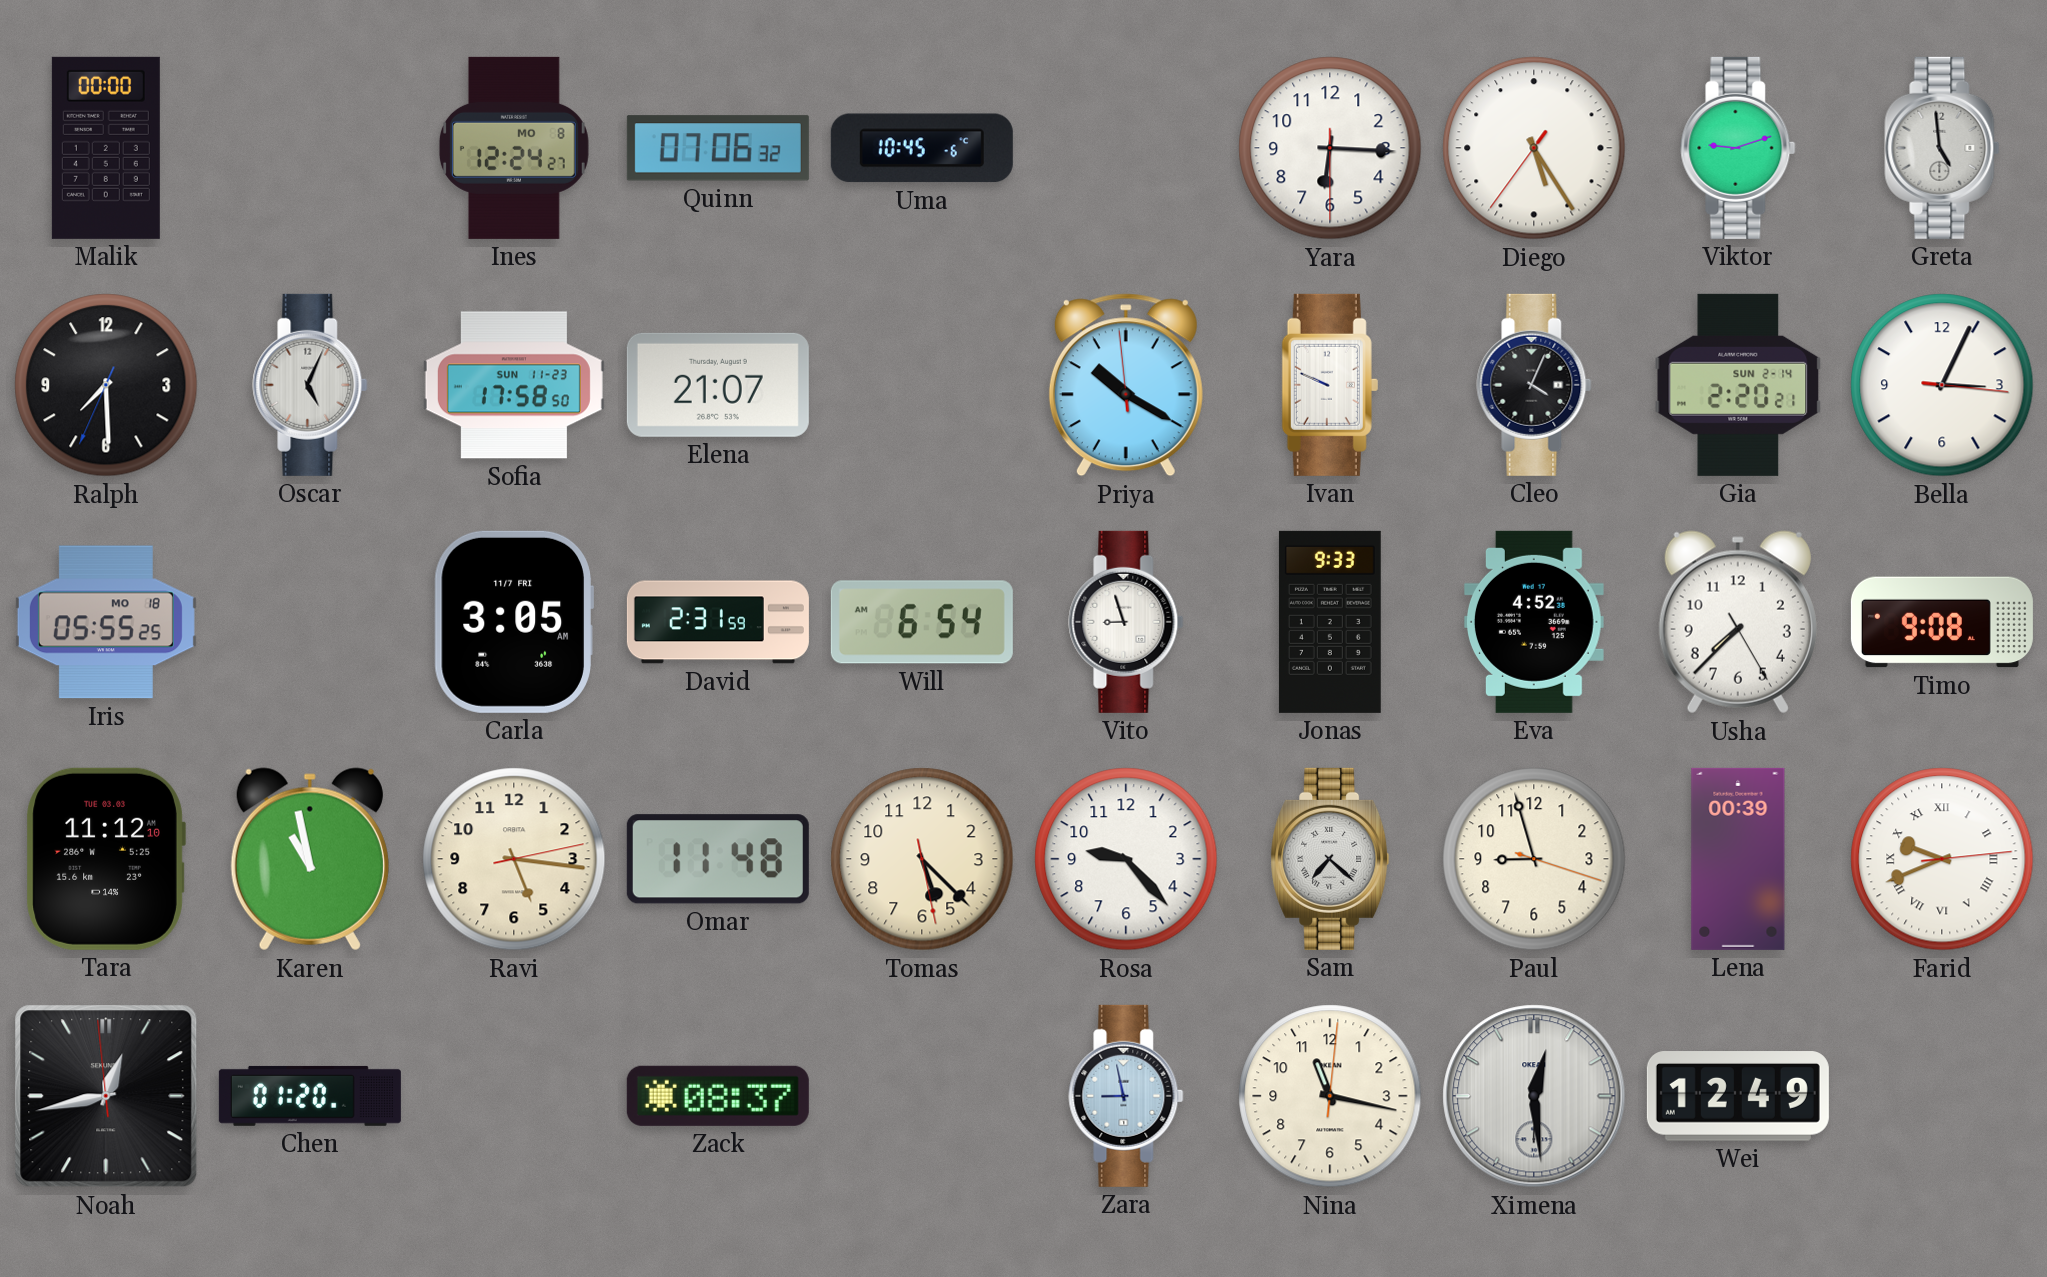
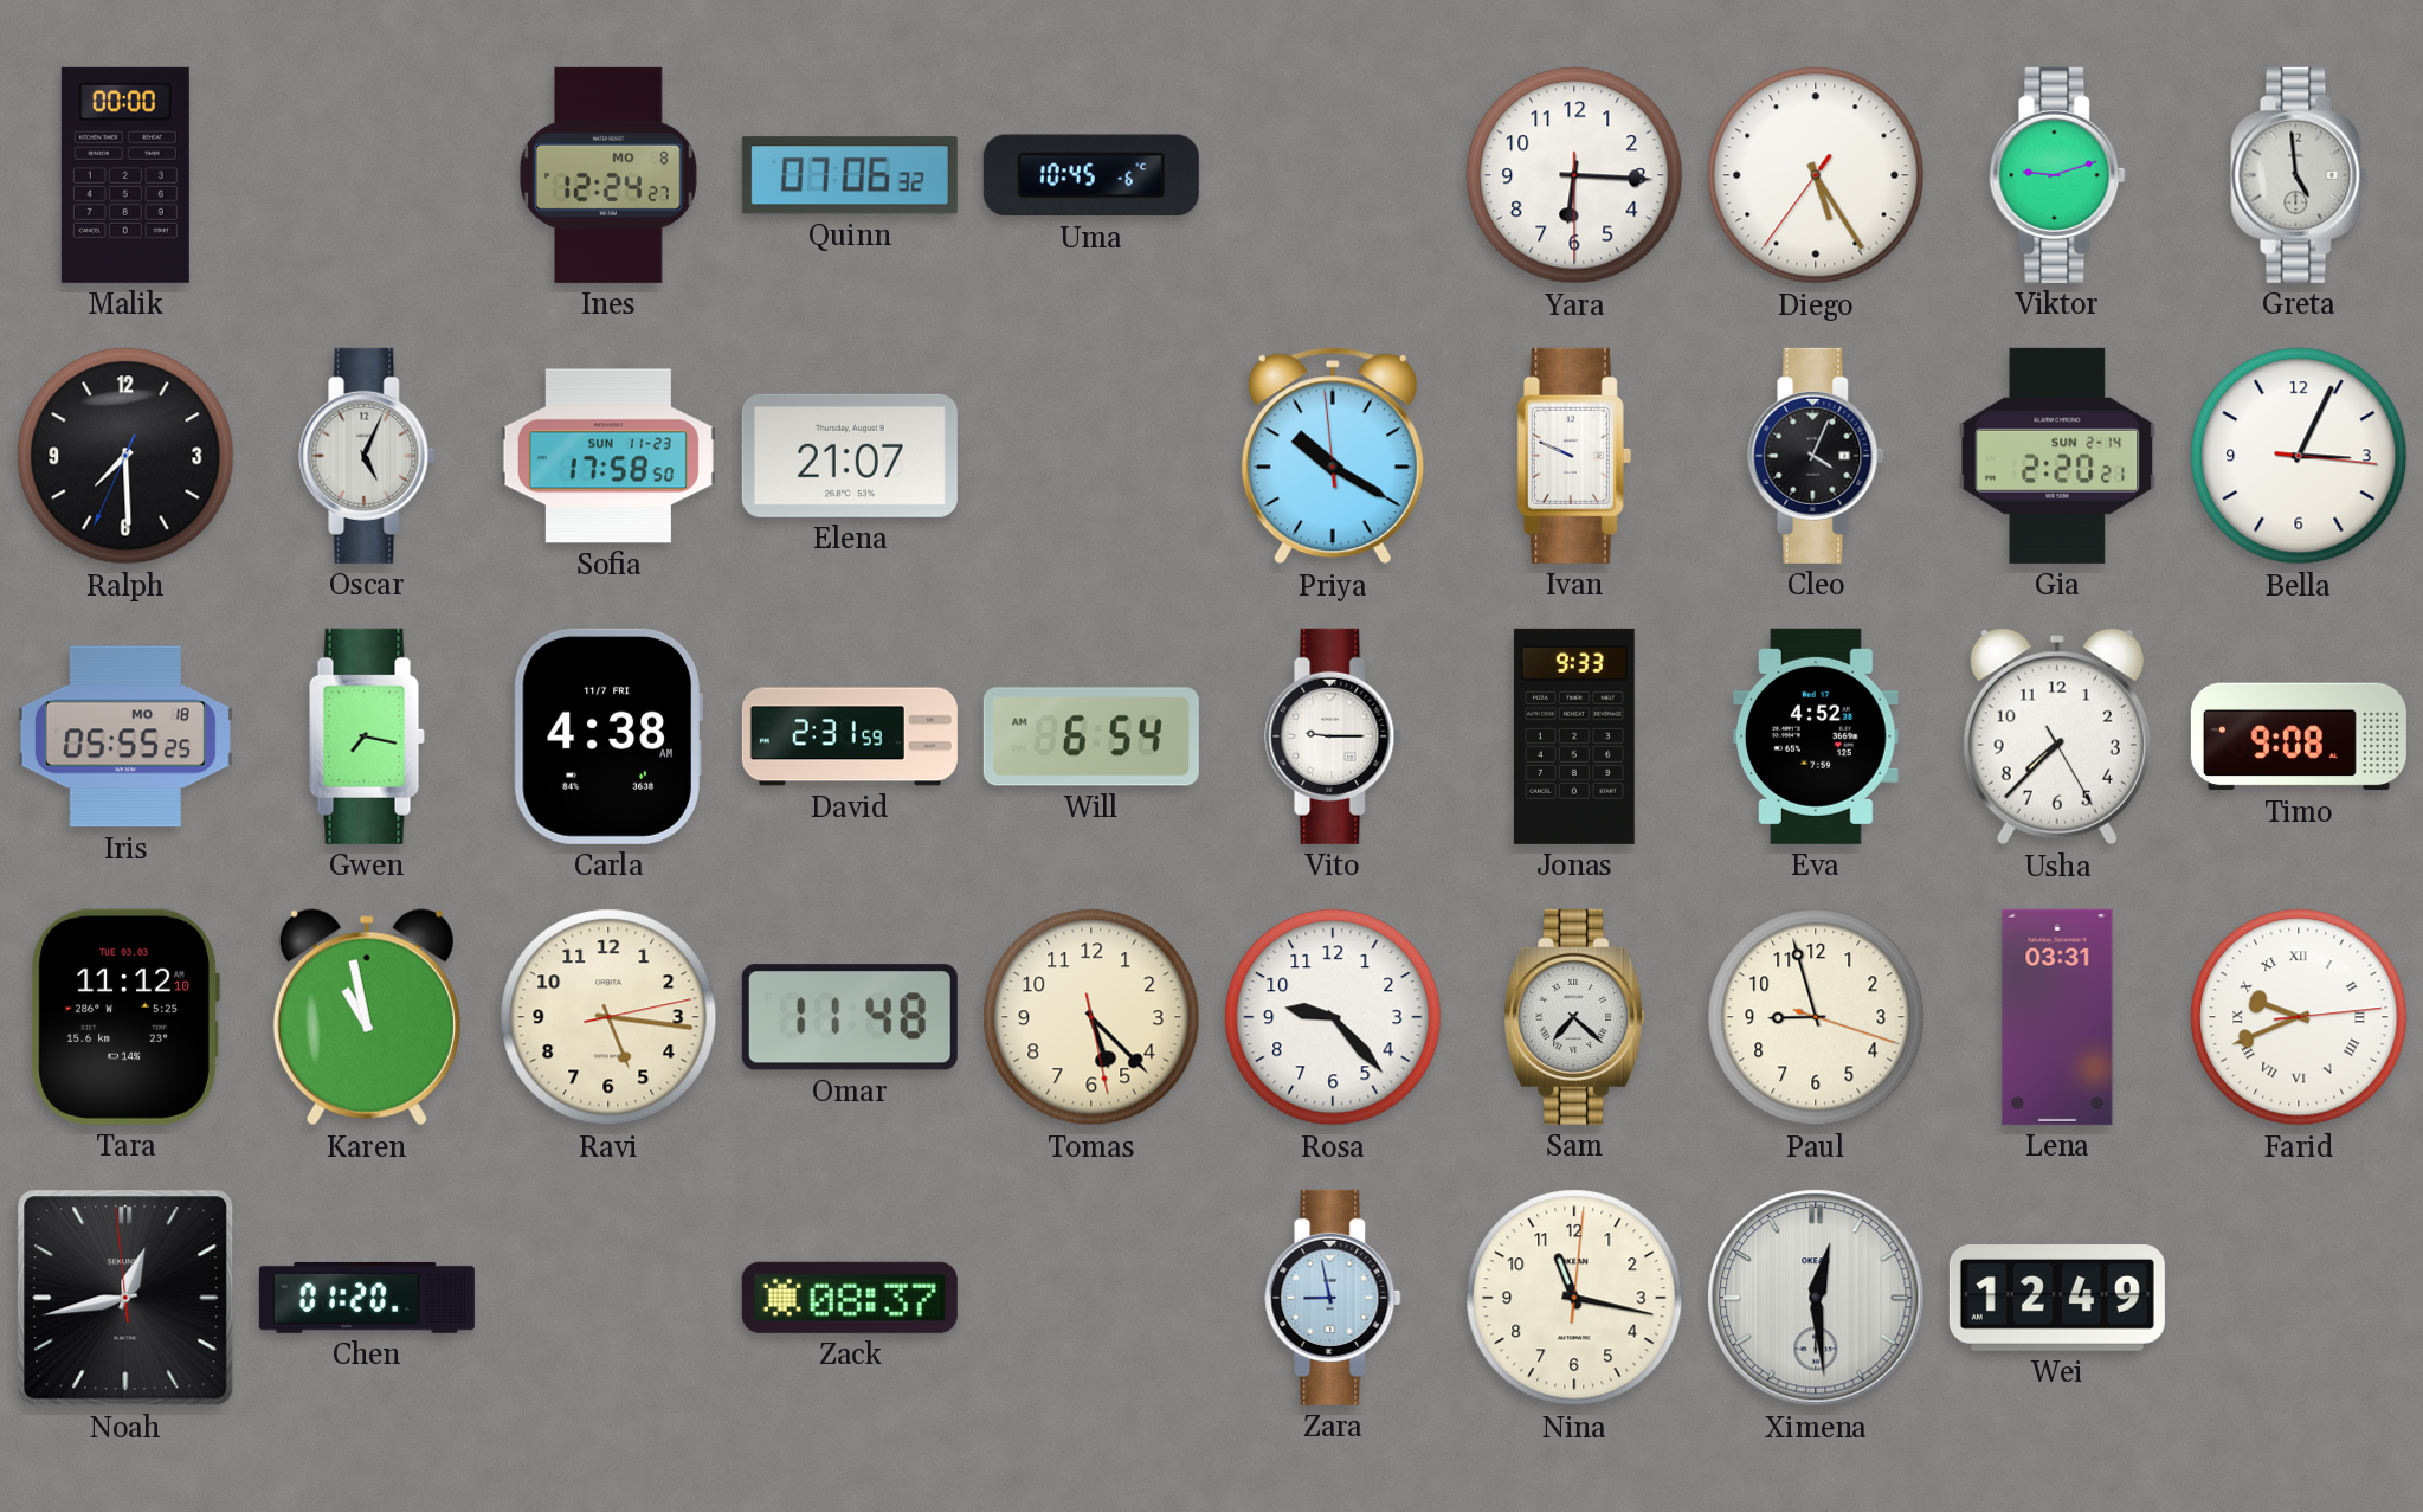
Gwen: none -> 7:17 (367, 736)
Carla: 3:05 -> 4:38 (608, 736)
Vito: 8:57 -> 9:15 (1333, 736)
Lena: 00:39 -> 03:31 (2057, 1017)
